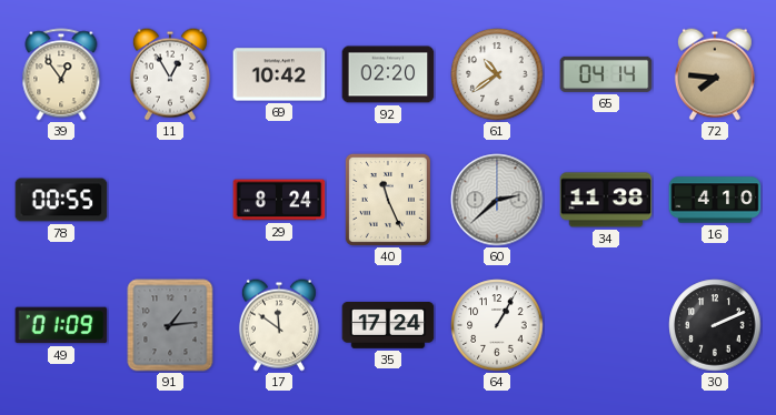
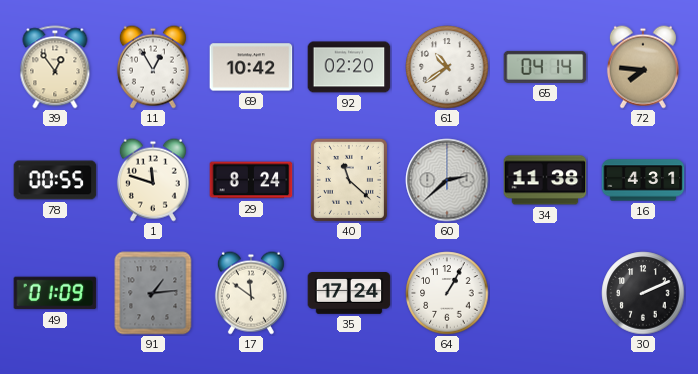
1: none -> 11:48 (153, 180)
40: 11:26 -> 11:22 (349, 180)
16: 4:10 -> 4:31 (643, 180)
